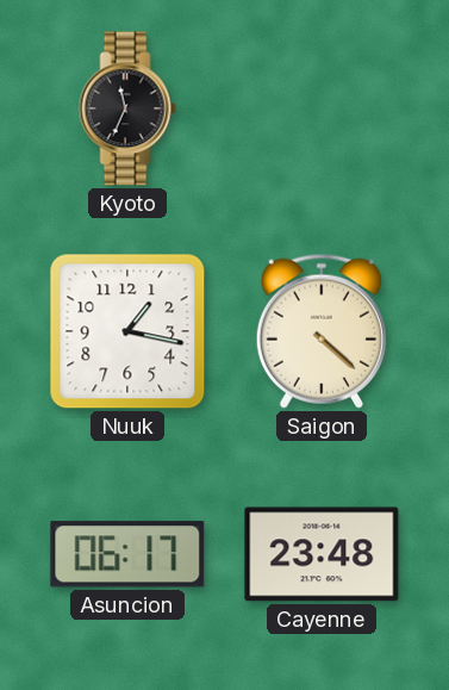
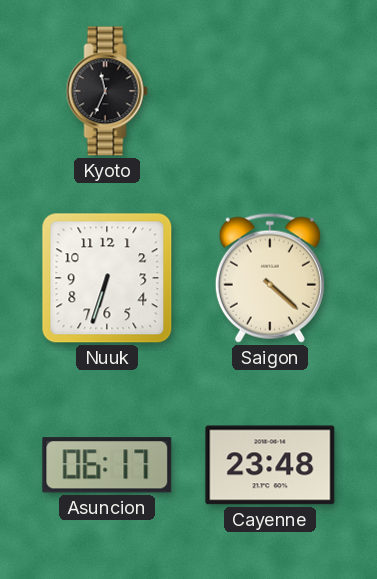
Nuuk: 1:17 -> 6:33 (107, 278)
